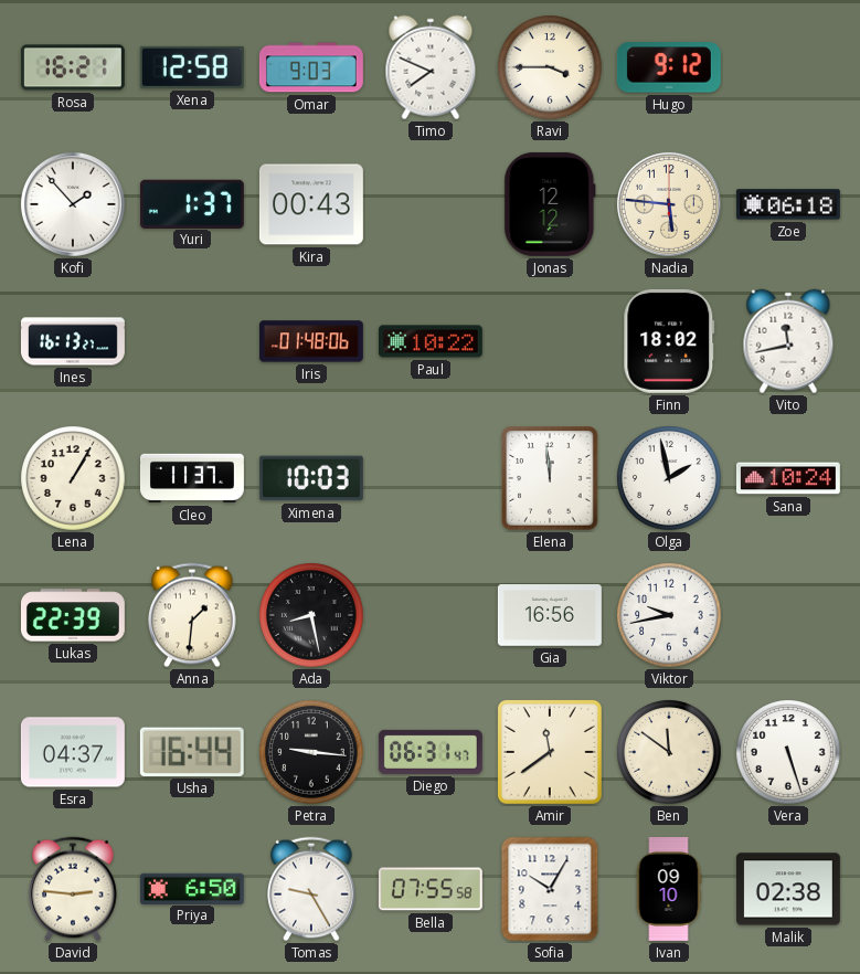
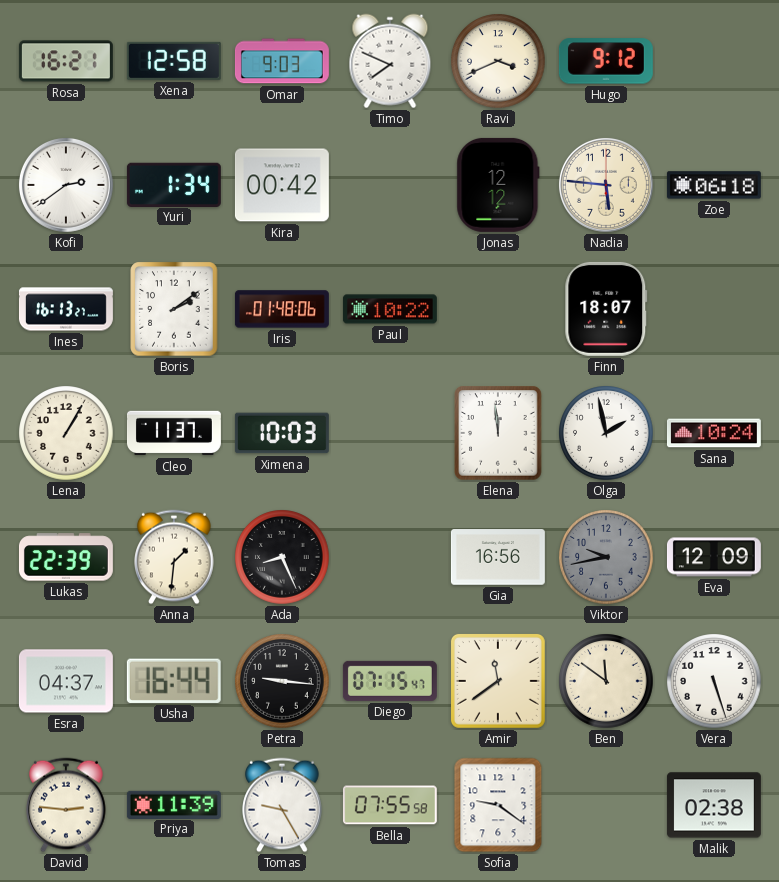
Ravi: 3:45 -> 3:41 (498, 61)
Kofi: 1:53 -> 2:39 (66, 185)
Yuri: 1:37 -> 1:34 (174, 184)
Kira: 00:43 -> 00:42 (282, 185)
Boris: none -> 2:09 (174, 309)
Finn: 18:02 -> 18:07 (606, 309)
Vito: 11:43 -> none (788, 341)
Ada: 8:28 -> 8:26 (282, 557)
Viktor dial: white -> grey (606, 557)
Eva: none -> 12:09 (714, 557)
Diego: 06:31 -> 07:15 (390, 681)
Priya: 6:50 -> 11:39 (174, 804)
Sofia: 10:05 -> 9:21 (498, 805)
Ivan: 09:10 -> none (669, 889)
